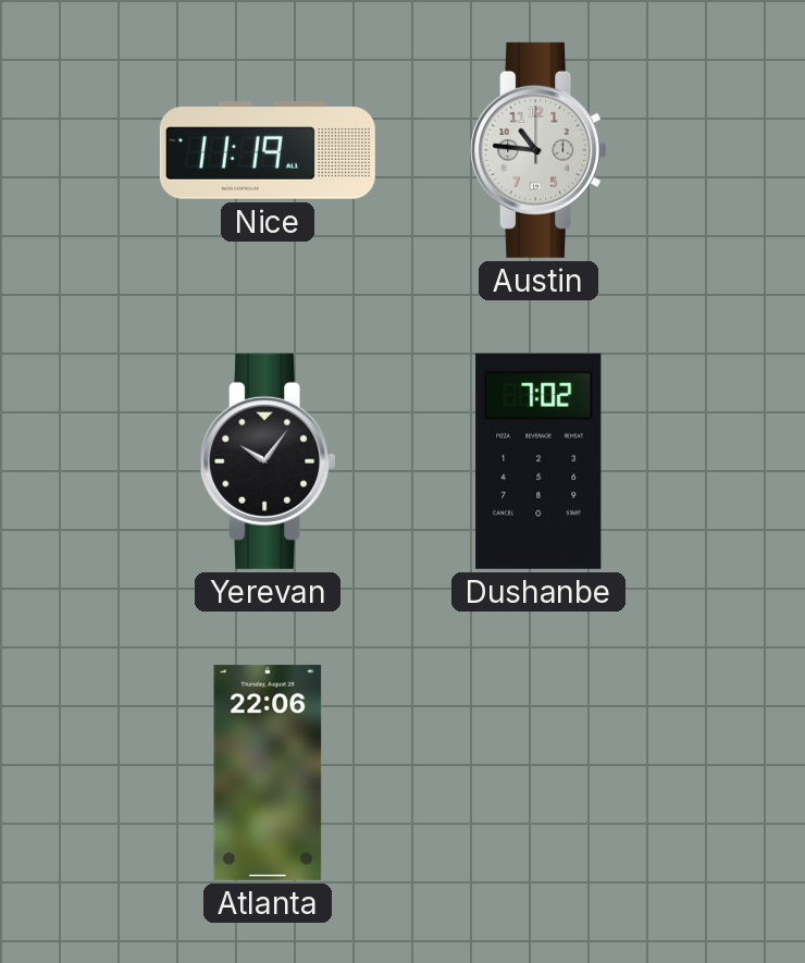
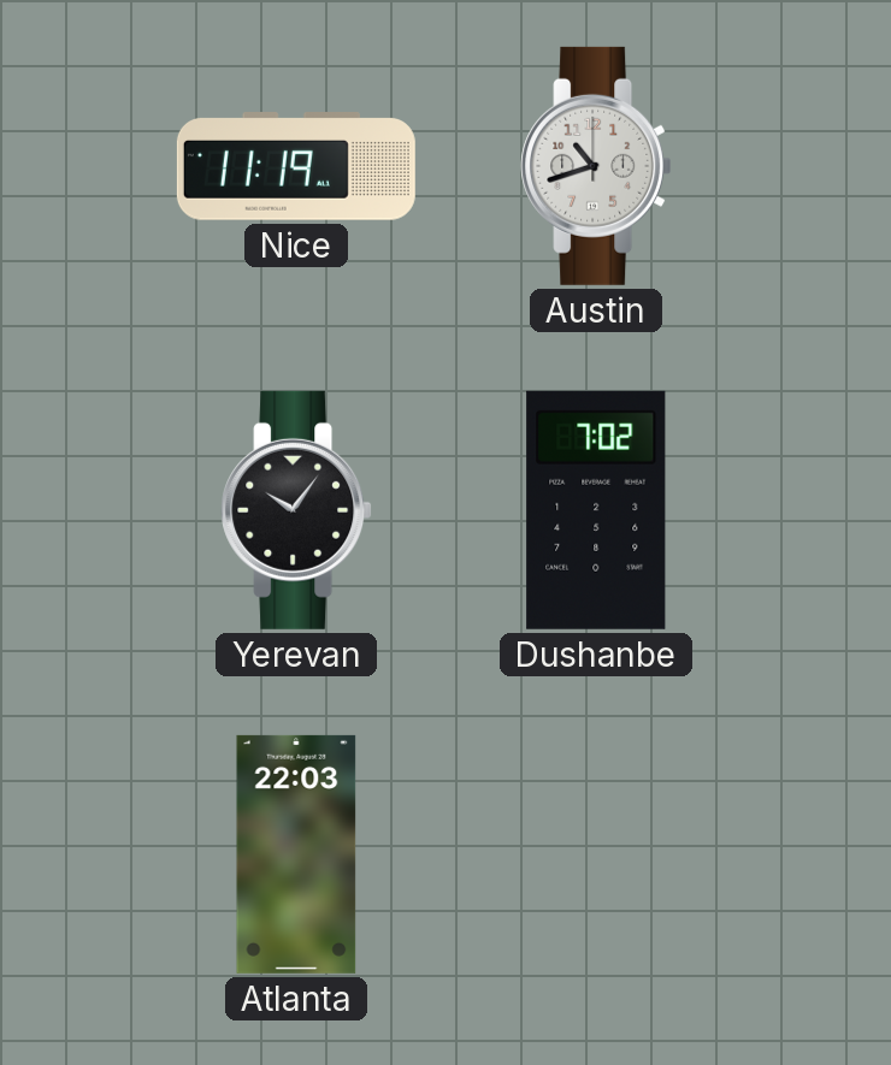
Austin: 10:46 -> 10:42 (596, 166)
Atlanta: 22:06 -> 22:03 (296, 854)
